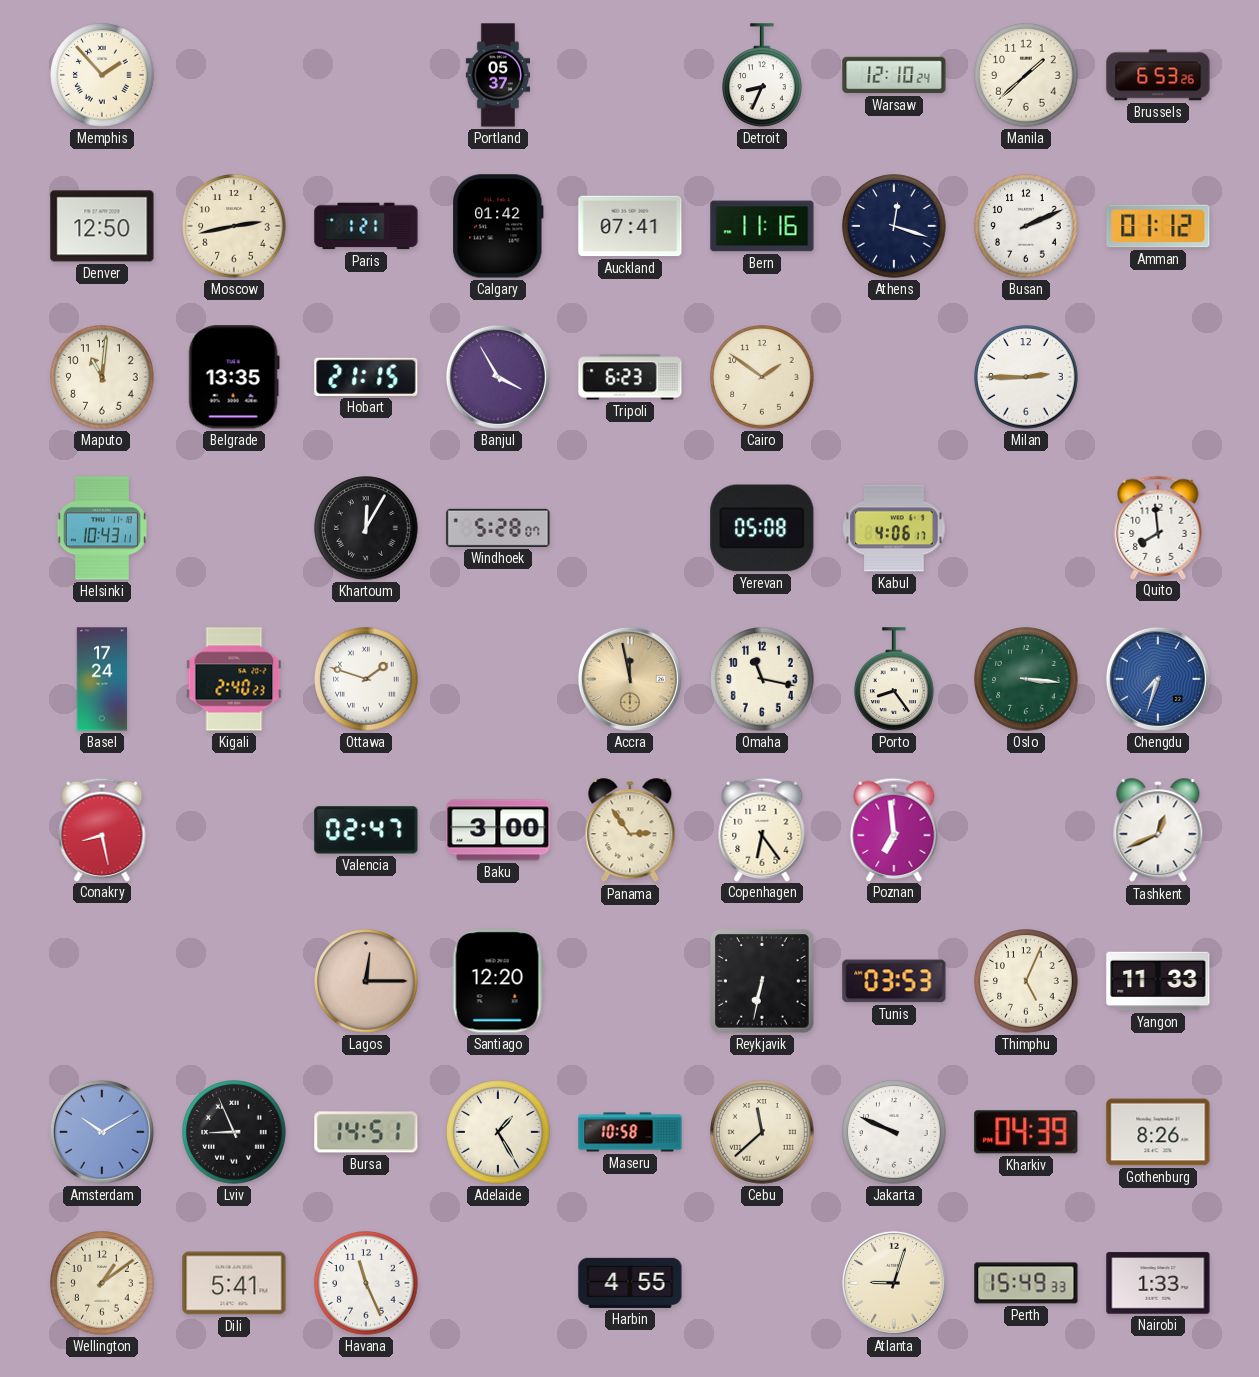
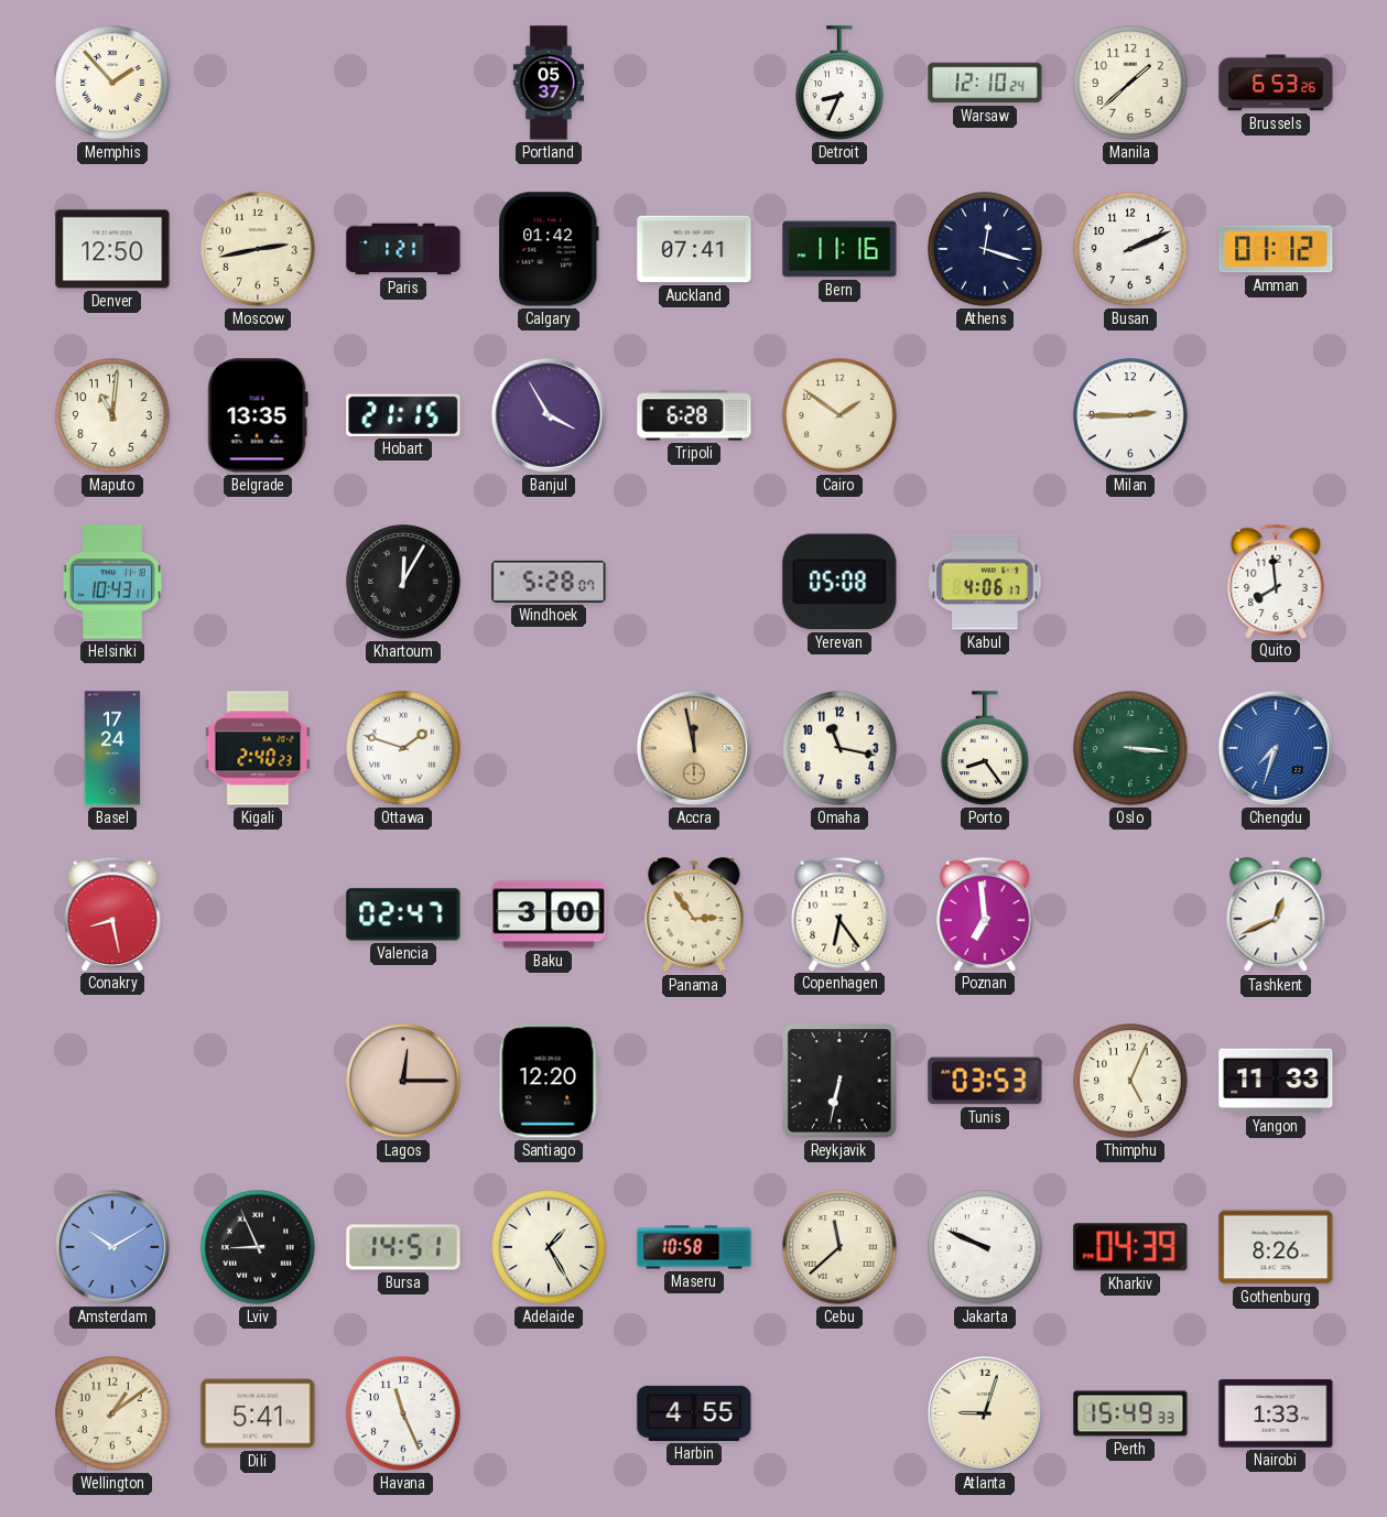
Tripoli: 6:23 -> 6:28 (694, 415)
